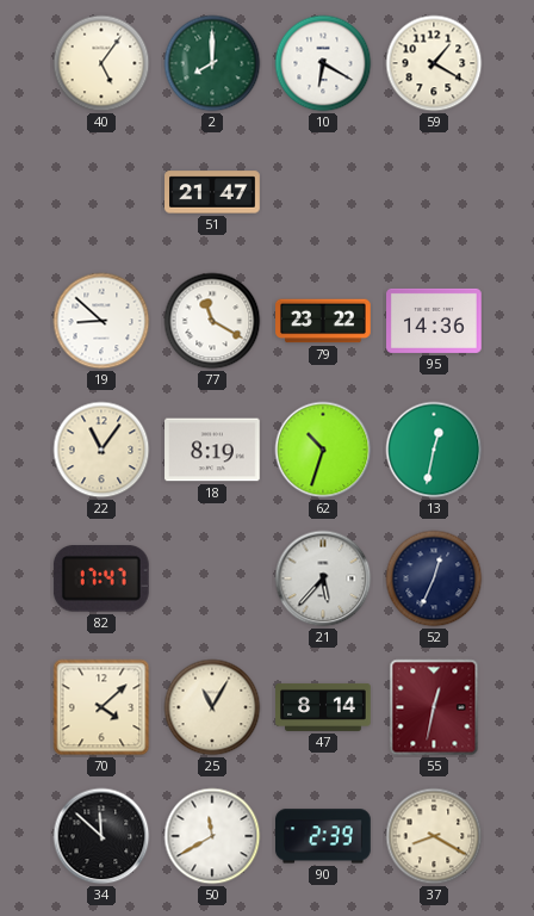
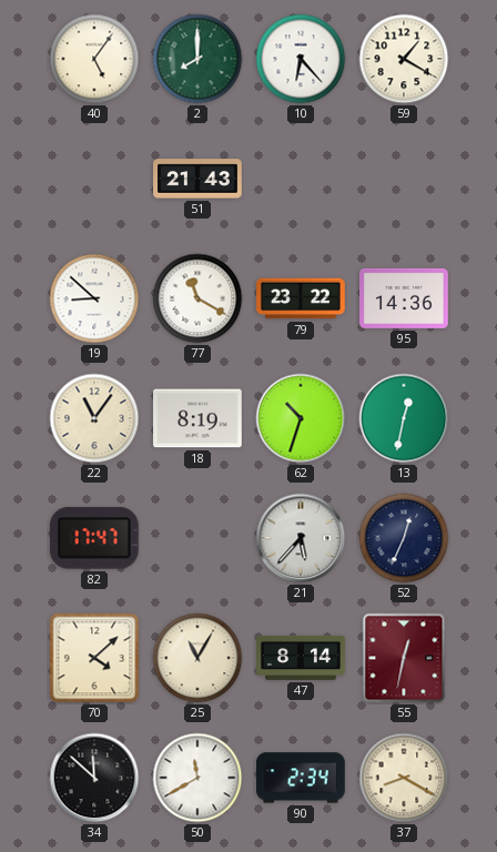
10: 6:20 -> 6:23 (301, 59)
51: 21:47 -> 21:43 (197, 179)
90: 2:39 -> 2:34 (302, 778)
